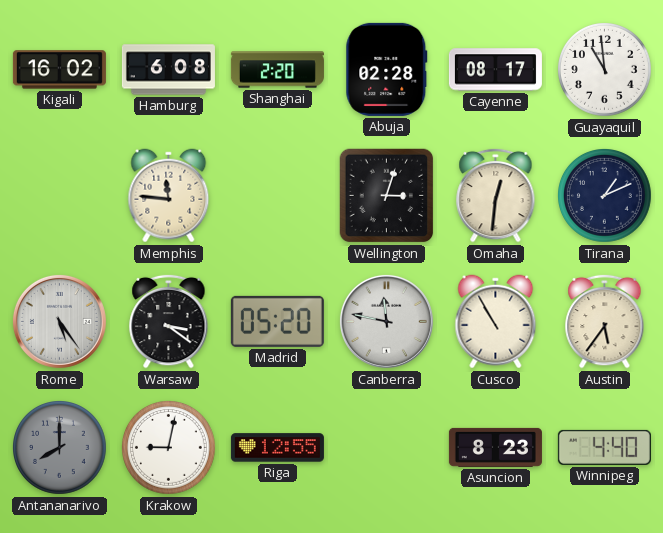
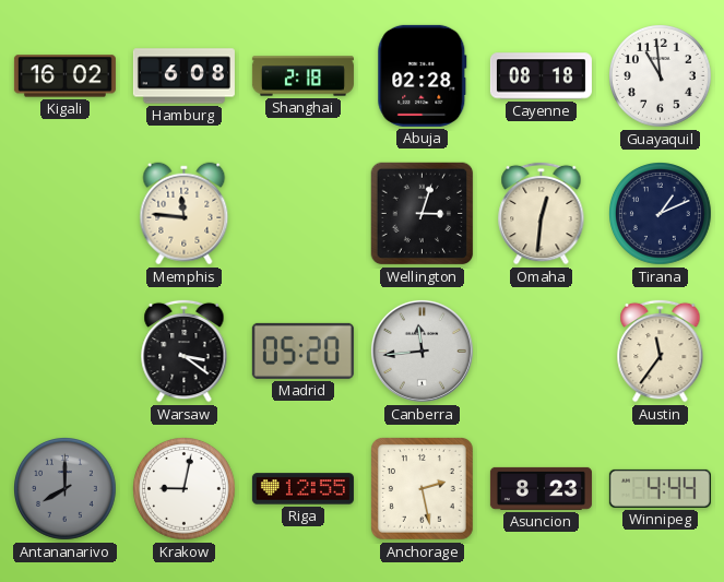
Shanghai: 2:20 -> 2:18 (302, 76)
Cayenne: 08:17 -> 08:18 (541, 76)
Rome: 5:24 -> none (59, 321)
Canberra: 11:47 -> 11:44 (422, 351)
Cusco: 10:55 -> none (496, 322)
Austin: 5:36 -> 11:36 (661, 351)
Anchorage: none -> 2:28 (422, 488)
Winnipeg: 4:40 -> 4:44 (660, 488)
